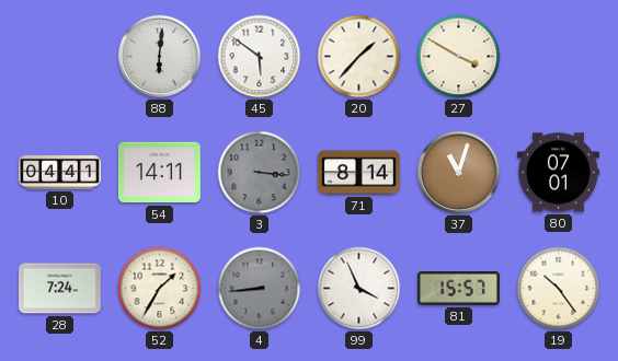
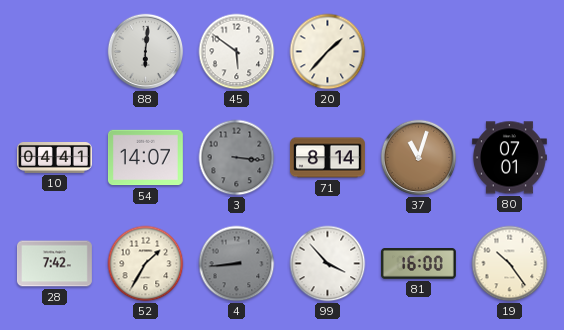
27: 3:50 -> none (459, 57)
54: 14:11 -> 14:07 (145, 158)
28: 7:24 -> 7:42 (54, 264)
99: 3:56 -> 3:53 (328, 264)
81: 15:57 -> 16:00 (418, 264)
